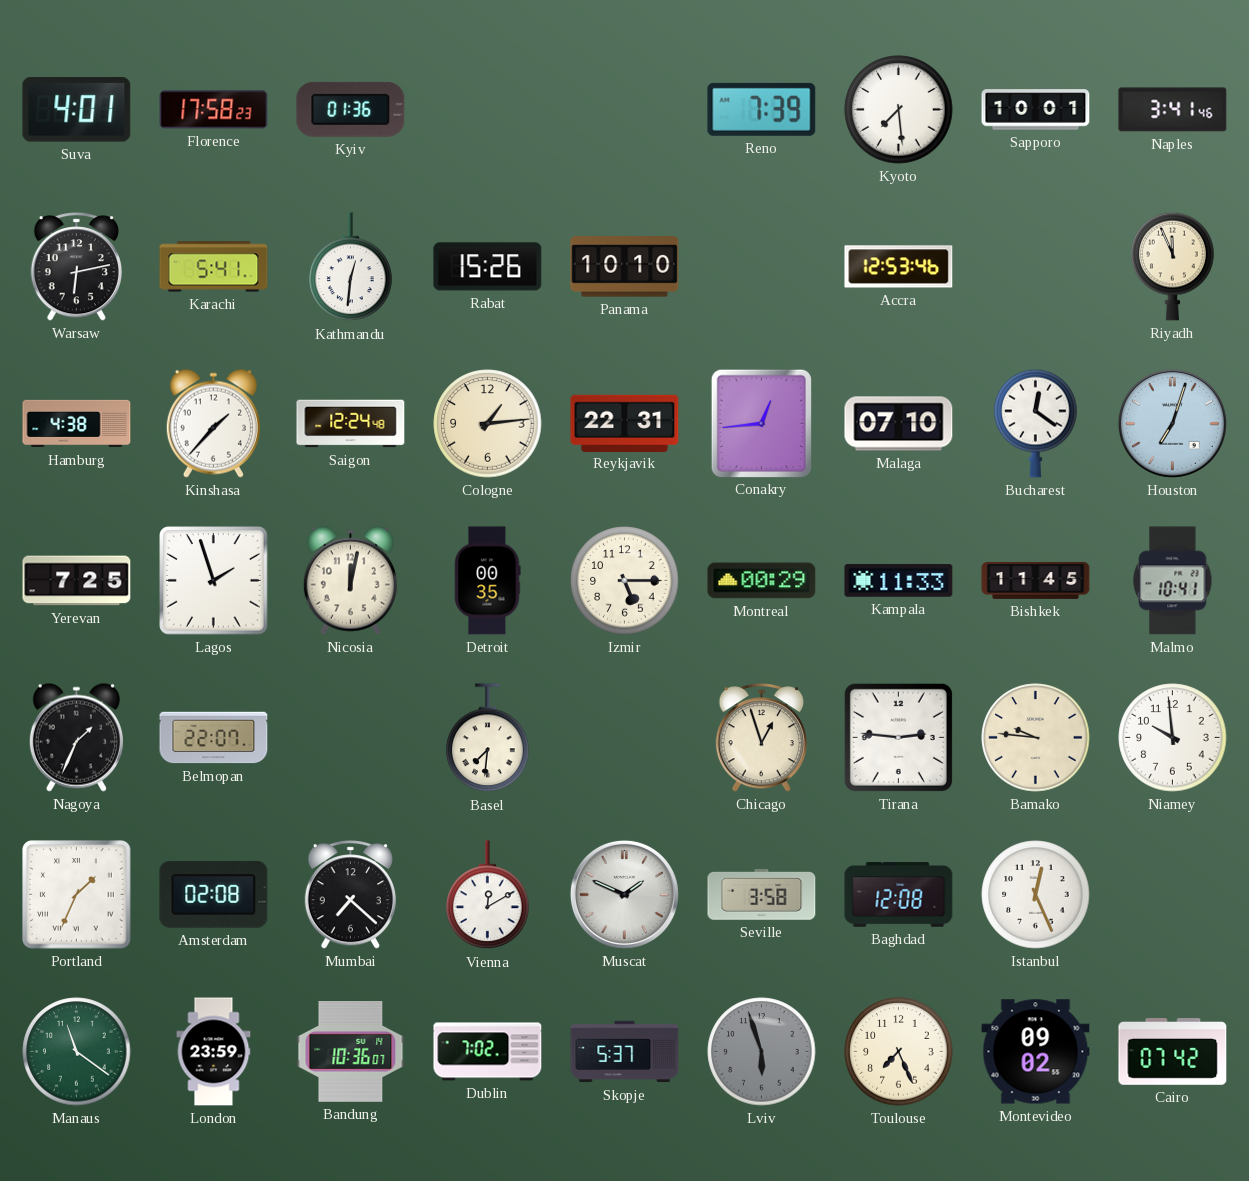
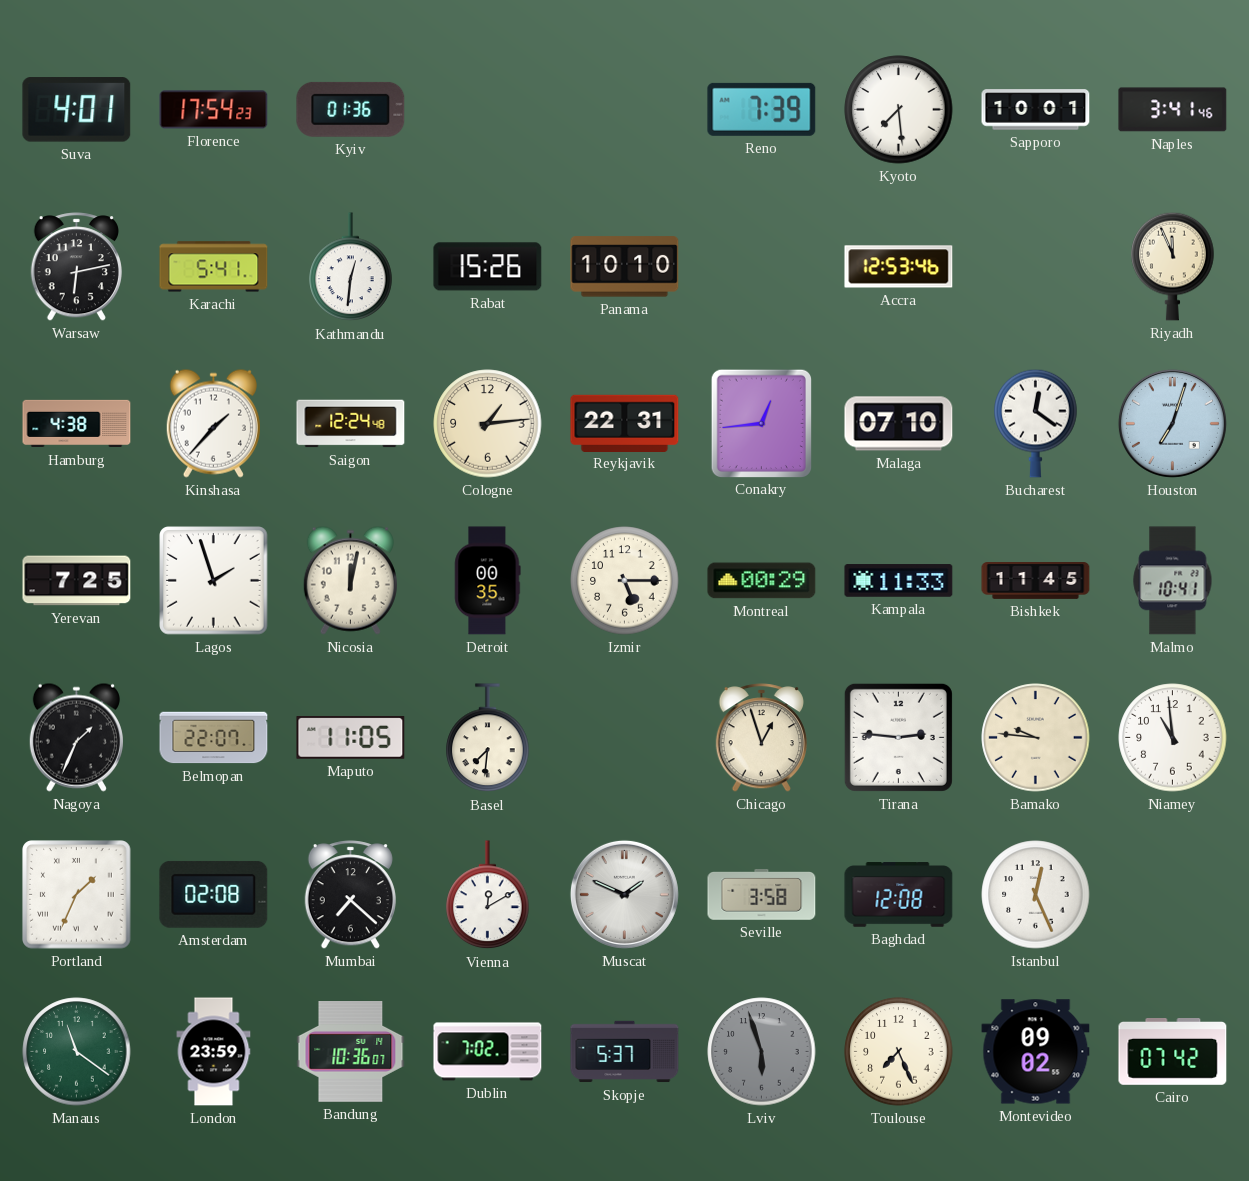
Florence: 17:58 -> 17:54 (214, 110)
Maputo: none -> 11:05 (351, 738)
Niamey: 9:59 -> 10:59 (1173, 738)
